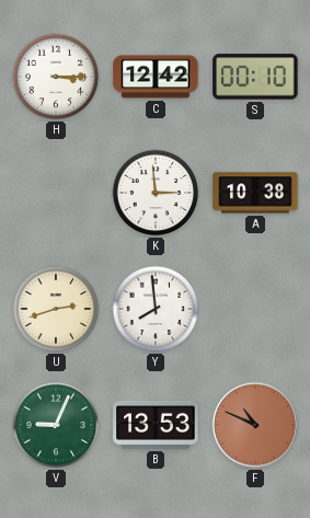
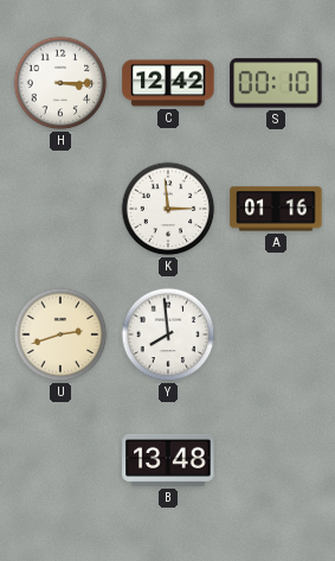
A: 10:38 -> 01:16 (276, 209)
V: 9:04 -> none (56, 425)
B: 13:53 -> 13:48 (168, 460)
F: 10:49 -> none (254, 425)
